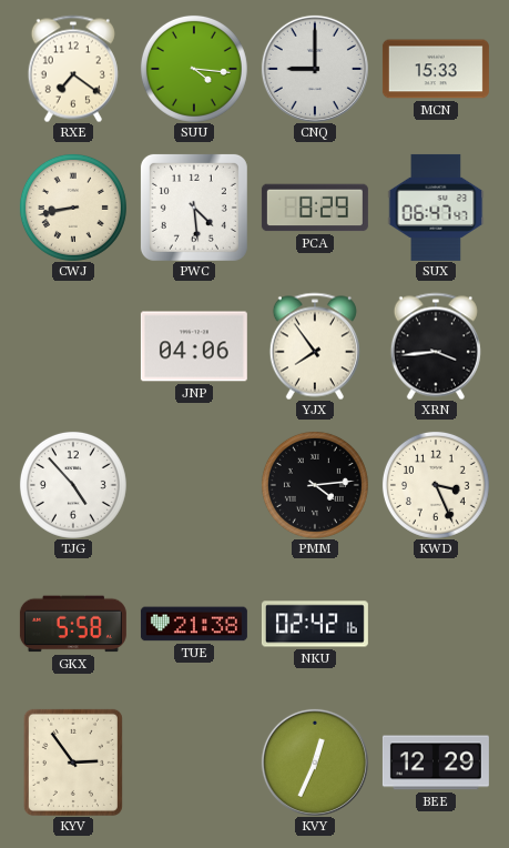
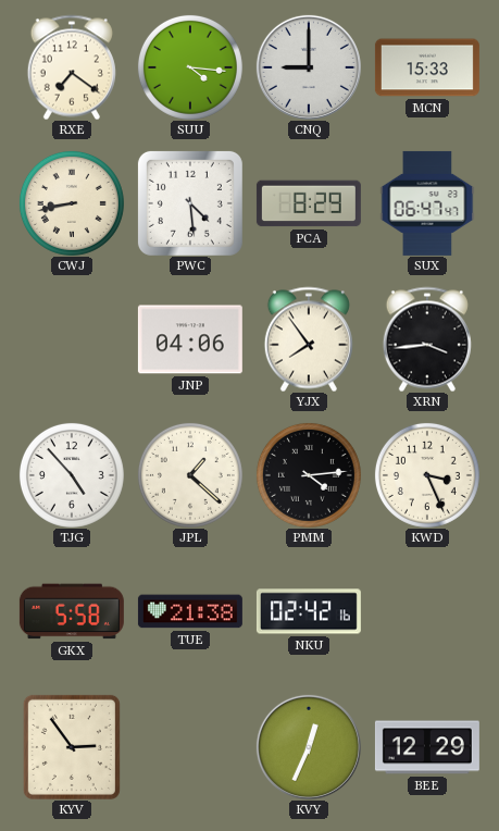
JPL: none -> 1:22 (190, 475)
